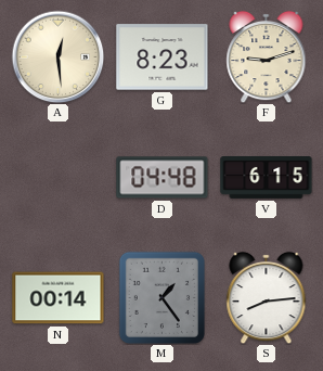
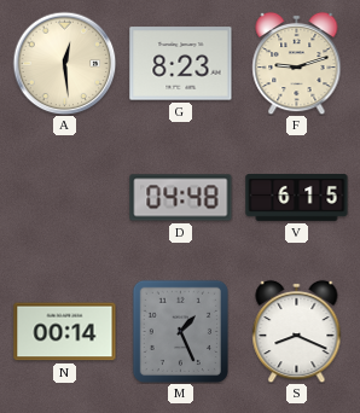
M: 1:24 -> 1:26 (180, 331)
S: 8:14 -> 8:19 (297, 331)
